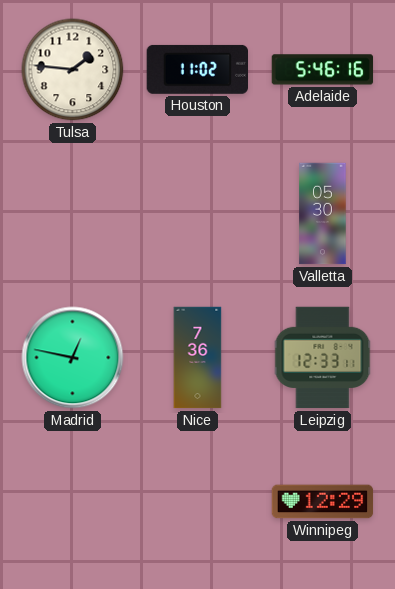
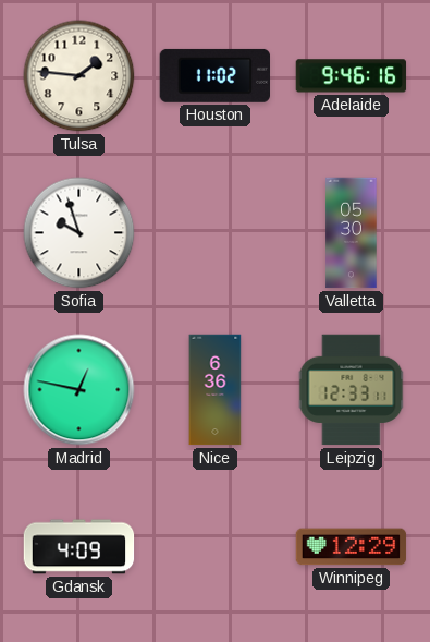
Adelaide: 5:46 -> 9:46 (352, 76)
Sofia: none -> 9:57 (79, 233)
Nice: 7:36 -> 6:36 (216, 390)
Gdansk: none -> 4:09 (79, 547)
